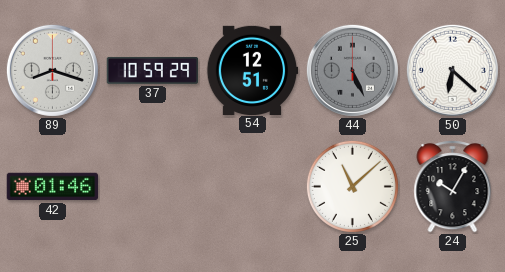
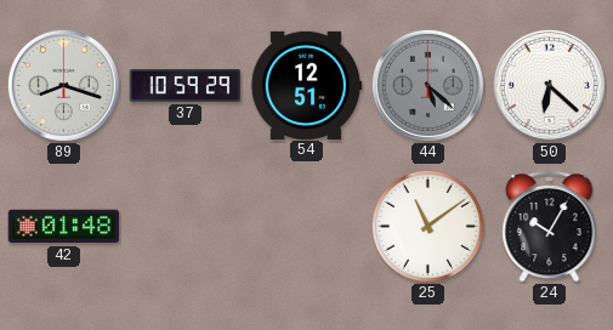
44: 5:26 -> 5:22 (427, 85)
42: 01:46 -> 01:48 (64, 227)
25: 11:08 -> 11:09 (427, 226)
